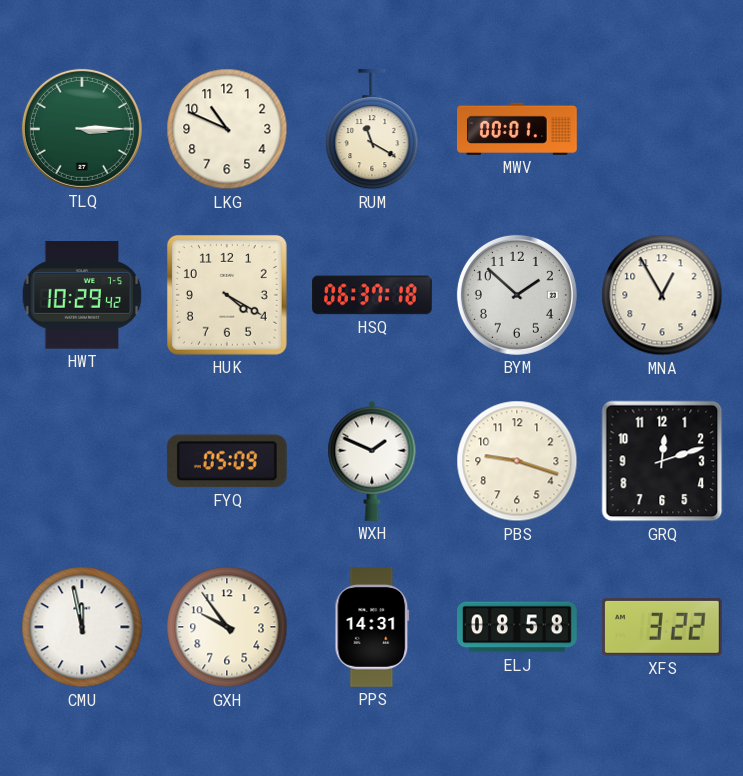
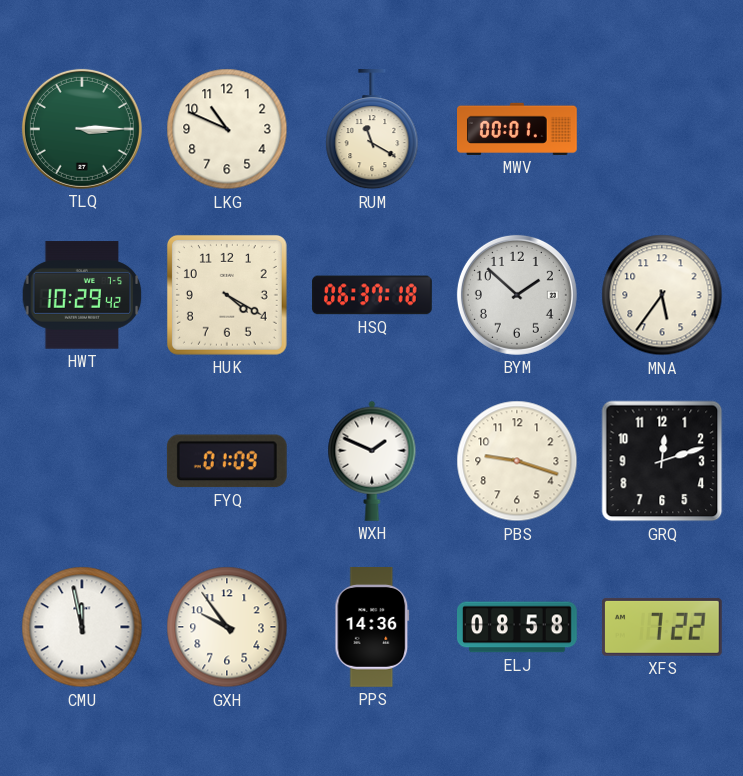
MNA: 12:55 -> 5:36 (662, 295)
FYQ: 05:09 -> 01:09 (227, 461)
PPS: 14:31 -> 14:36 (372, 628)
XFS: 3:22 -> 7:22 (662, 627)
